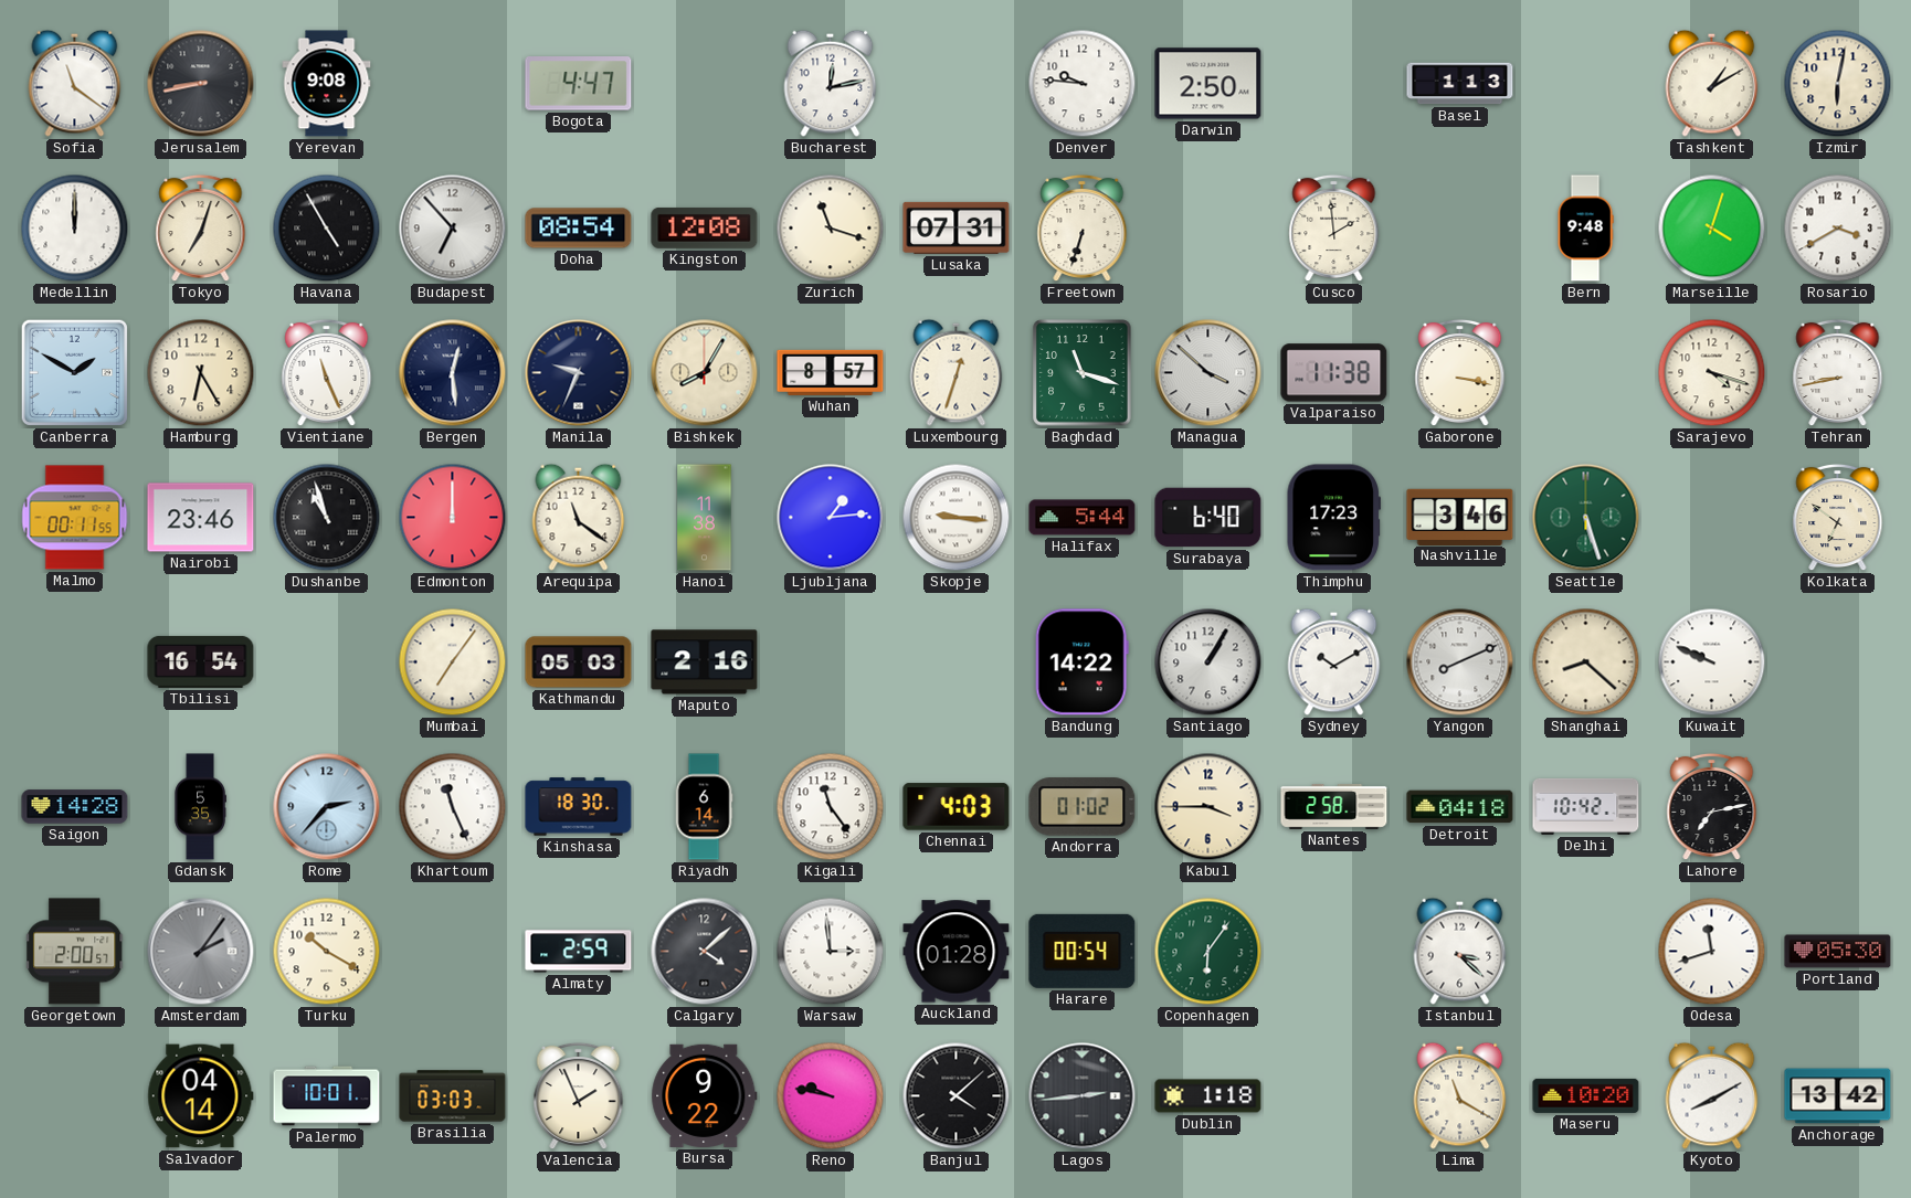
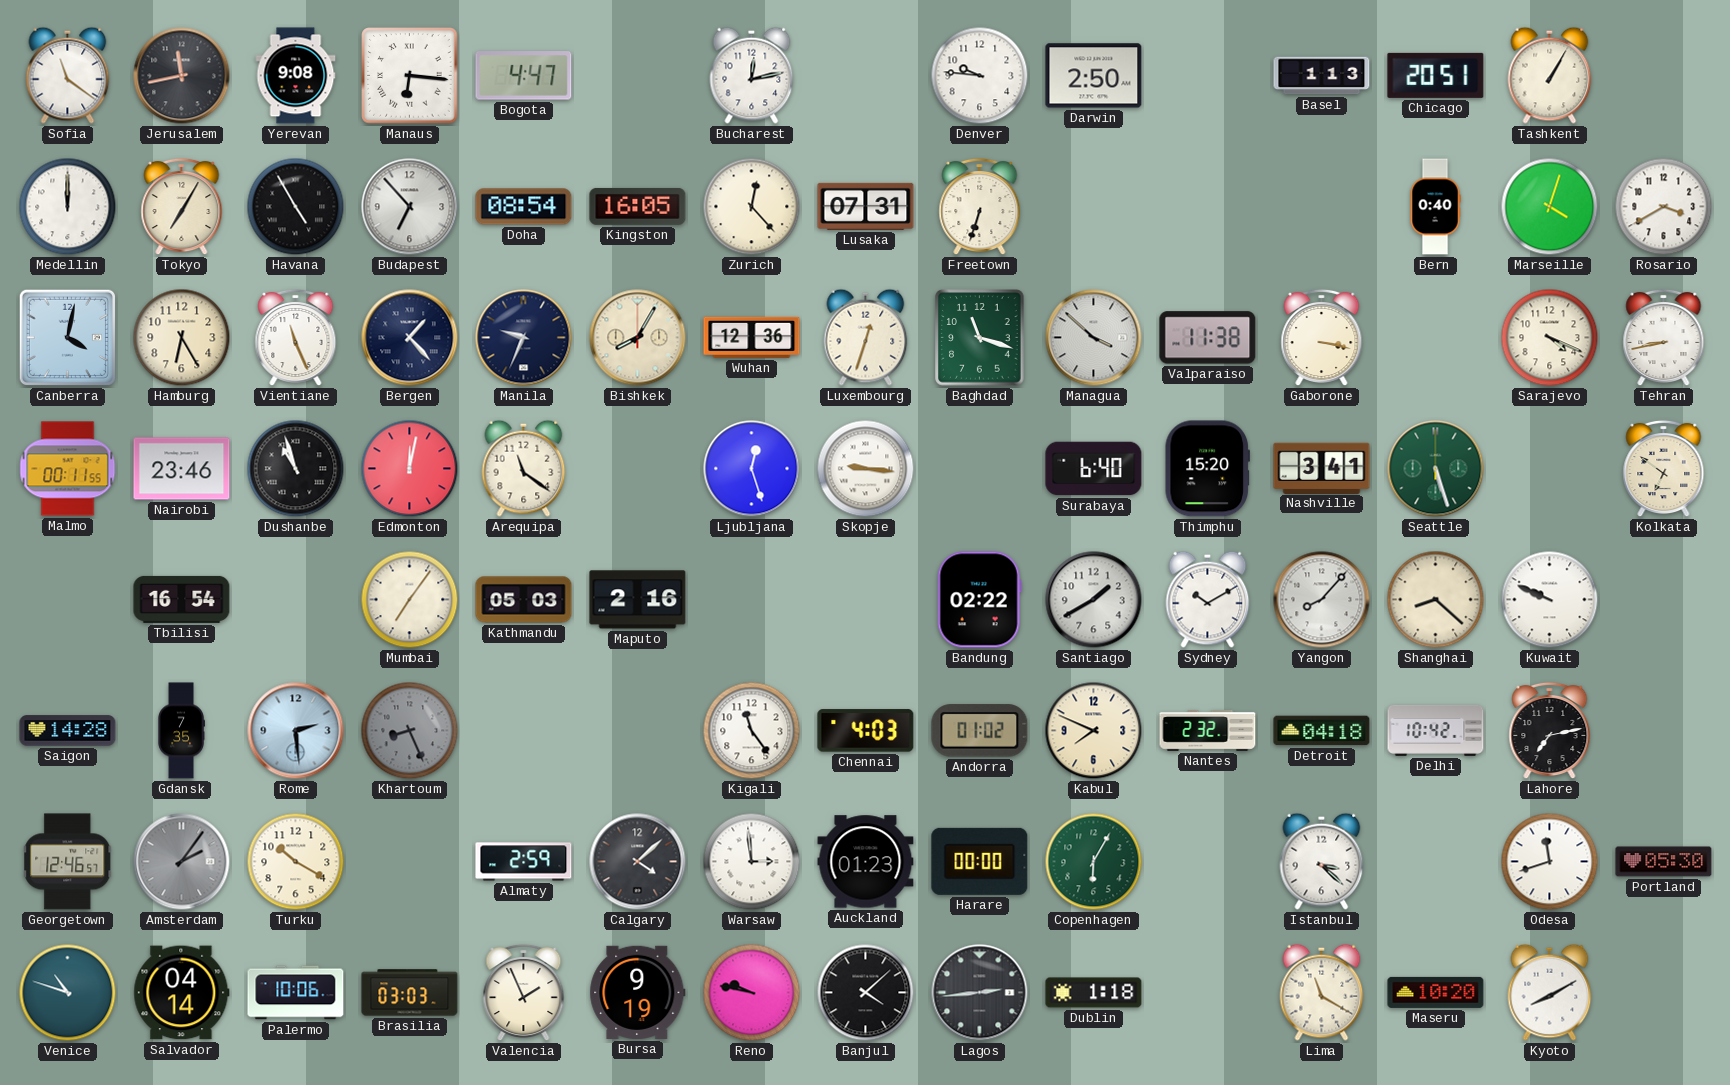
Jerusalem: 8:43 -> 11:43 (182, 76)
Manaus: none -> 6:16 (410, 76)
Chicago: none -> 20:51 (1436, 75)
Tashkent: 1:10 -> 1:05 (1550, 75)
Izmir: 6:02 -> none (1838, 84)
Tokyo: 7:03 -> 7:05 (182, 207)
Kingston: 12:08 -> 16:05 (638, 206)
Zurich: 11:18 -> 12:23 (752, 207)
Cusco: 1:59 -> none (1334, 229)
Bern: 9:48 -> 0:40 (1435, 207)
Canberra: 1:50 -> 4:02 (67, 337)
Bergen: 12:29 -> 1:23 (410, 338)
Wuhan: 8:57 -> 12:36 (752, 337)
Sarajevo: 4:18 -> 4:19 (1550, 338)
Edmonton: 12:00 -> 12:02 (410, 469)
Hanoi: 11:38 -> none (705, 518)
Ljubljana: 1:14 -> 12:27 (752, 469)
Halifax: 5:44 -> none (1083, 518)
Thimphu: 17:23 -> 15:20 (1207, 469)
Nashville: 3:46 -> 3:41 (1322, 468)
Bandung: 14:22 -> 02:22 (979, 600)
Santiago: 1:05 -> 1:40 (1094, 600)
Yangon: 8:11 -> 8:07 (1322, 600)
Gdansk: 5:35 -> 7:35 (181, 731)
Rome: 2:37 -> 2:29 (296, 731)
Khartoum: 11:26 -> 8:26 (410, 731)
Khartoum dial: white -> grey (410, 731)
Kinshasa: 18:30 -> none (579, 807)
Riyadh: 6:14 -> none (704, 807)
Kabul: 3:45 -> 7:49 (1094, 731)
Nantes: 2:58 -> 2:32 (1208, 730)
Georgetown: 2:00 -> 12:46 (68, 862)
Auckland: 01:28 -> 01:23 (866, 862)
Harare: 00:54 -> 00:00 (980, 861)
Copenhagen: 6:06 -> 6:05 (1094, 862)
Venice: none -> 10:48 (68, 993)
Palermo: 10:01 -> 10:06 (296, 993)
Bursa: 9:22 -> 9:19 (638, 992)
Anchorage: 13:42 -> none (1838, 1096)
